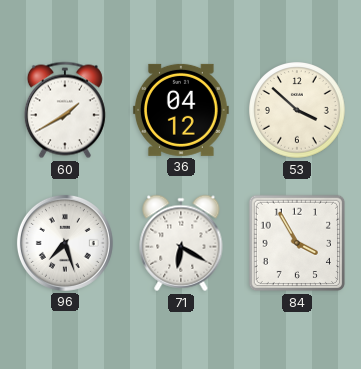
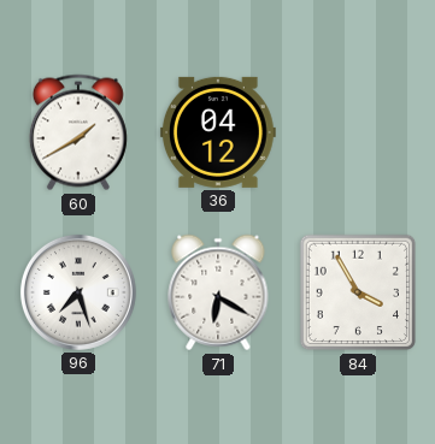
53: 3:52 -> none (297, 110)
